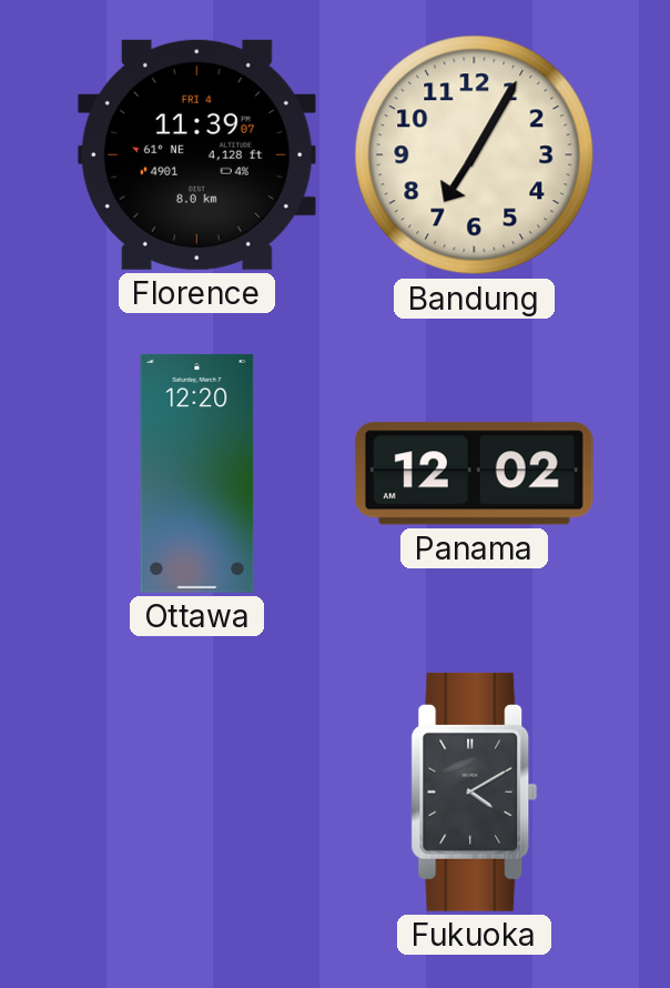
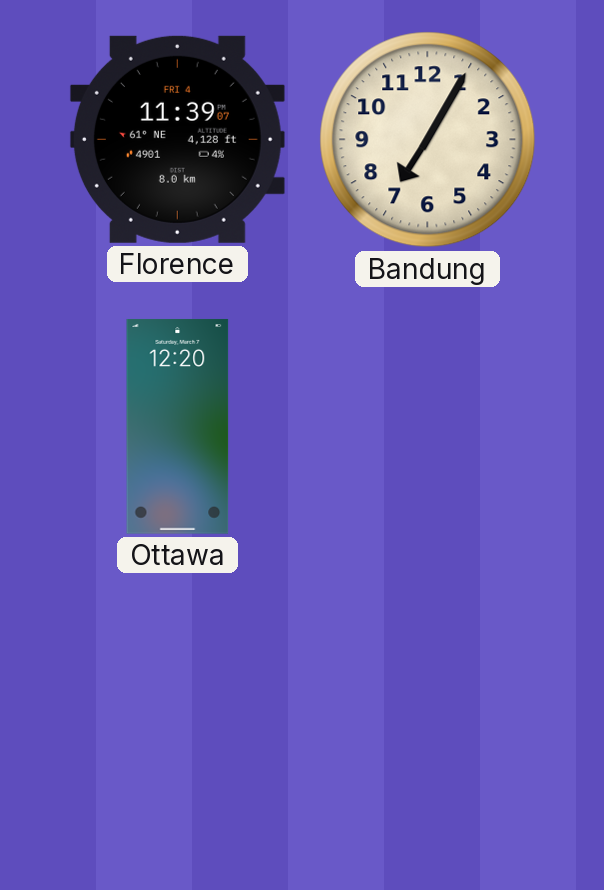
Panama: 12:02 -> none (474, 474)
Fukuoka: 4:10 -> none (475, 792)
